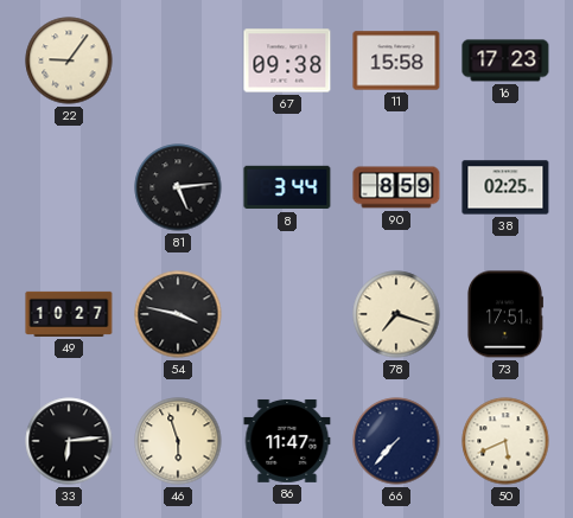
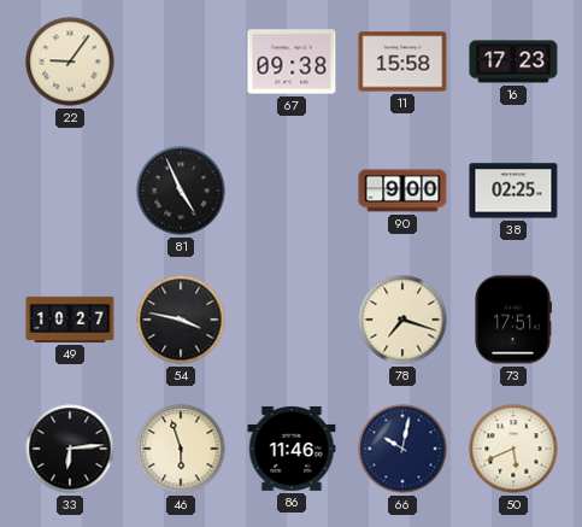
81: 5:14 -> 4:56 (181, 191)
8: 3:44 -> none (287, 187)
90: 8:59 -> 9:00 (402, 191)
86: 11:47 -> 11:46 (292, 449)
66: 7:37 -> 10:02 (402, 449)
